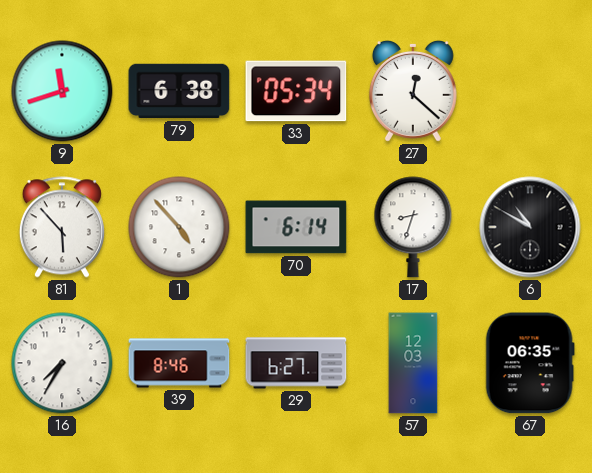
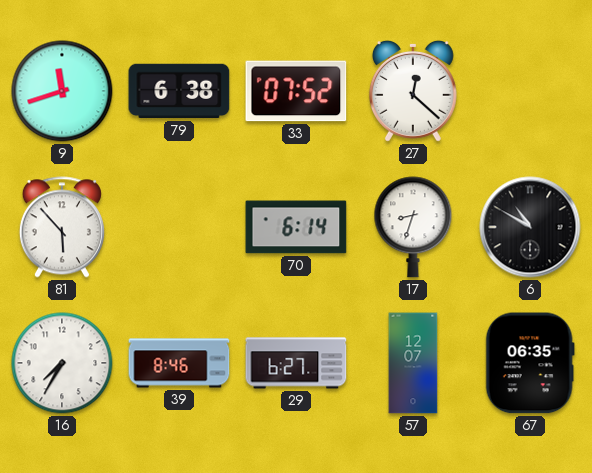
33: 05:34 -> 07:52 (296, 91)
1: 4:53 -> none (179, 227)
57: 12:03 -> 12:07 (413, 363)
